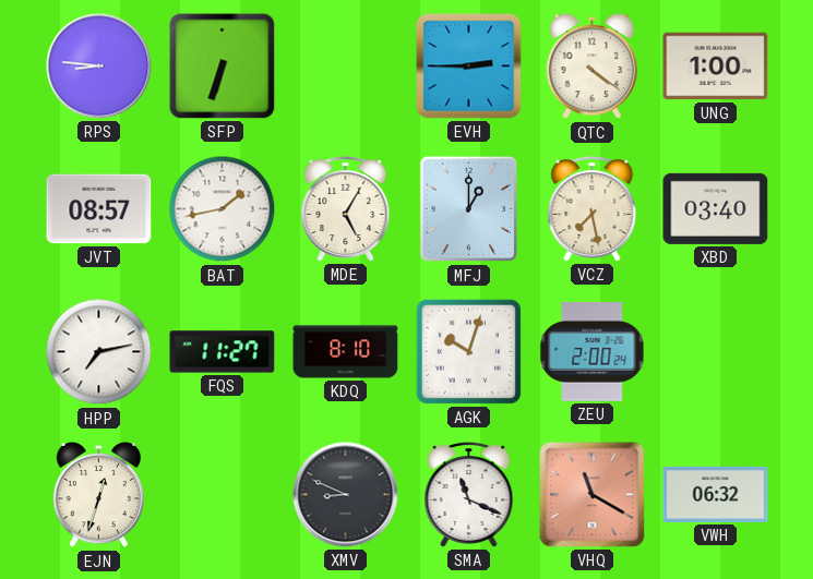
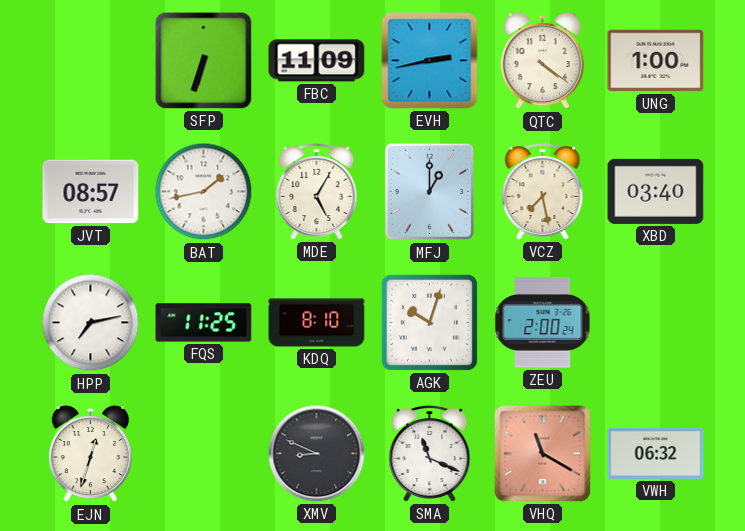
RPS: 8:46 -> none (99, 67)
FBC: none -> 11:09 (317, 61)
EVH: 2:45 -> 2:43 (430, 61)
FQS: 11:27 -> 11:25 (204, 323)
